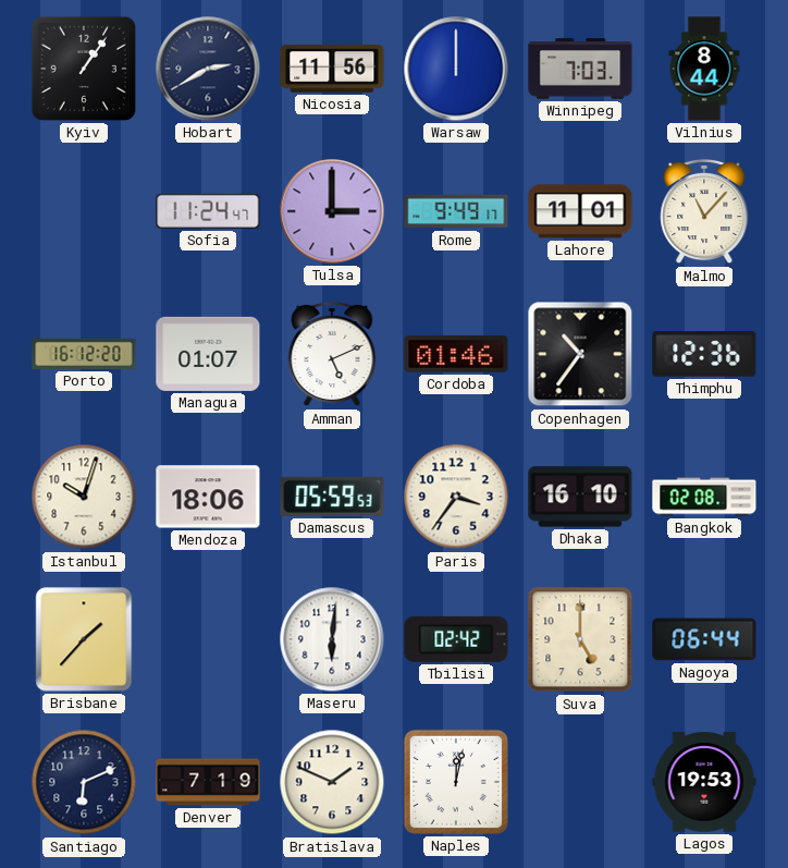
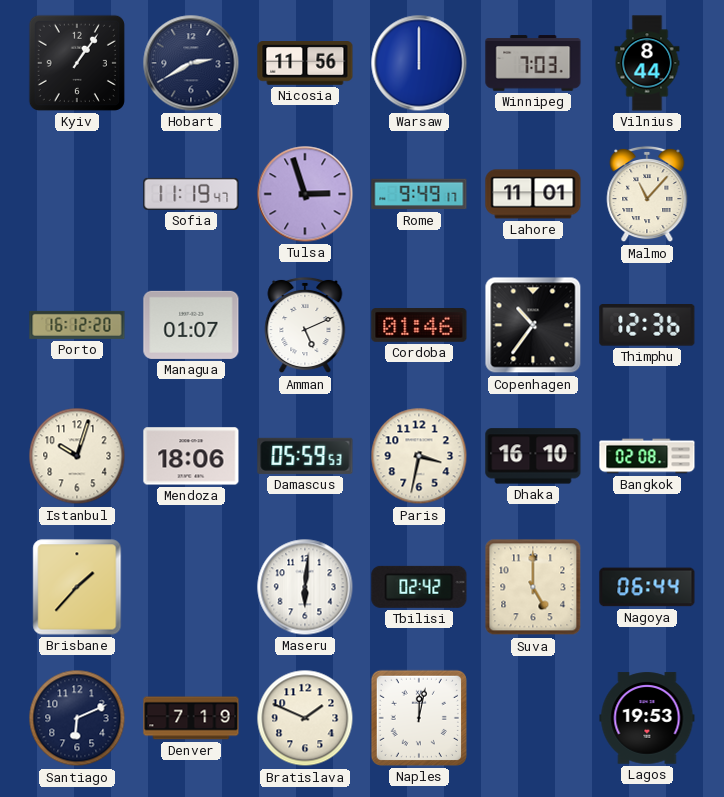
Sofia: 11:24 -> 11:19 (191, 194)
Tulsa: 3:00 -> 2:57 (305, 194)
Paris: 3:36 -> 3:32 (419, 456)
